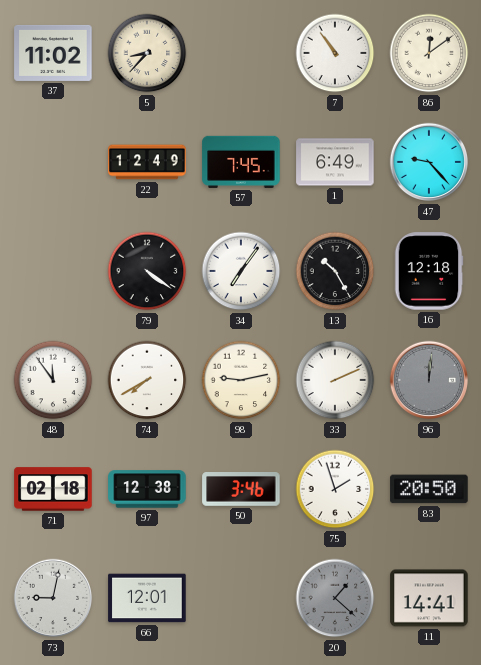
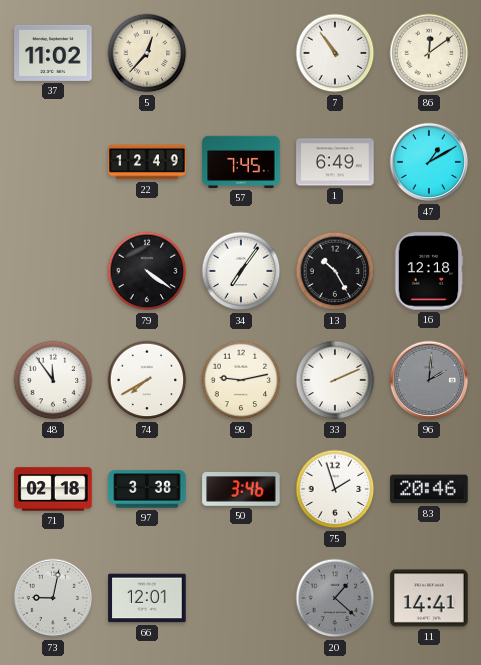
5: 8:37 -> 12:37 (147, 53)
47: 9:23 -> 1:10 (429, 162)
96: 12:01 -> 2:01 (429, 380)
97: 12:38 -> 3:38 (147, 489)
83: 20:50 -> 20:46 (429, 489)
